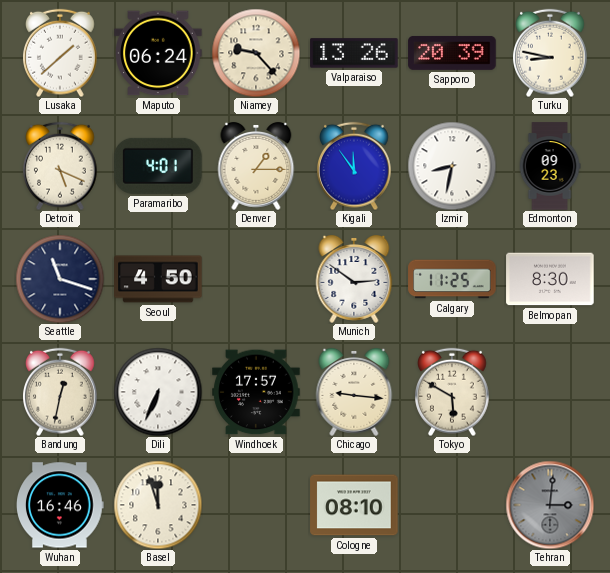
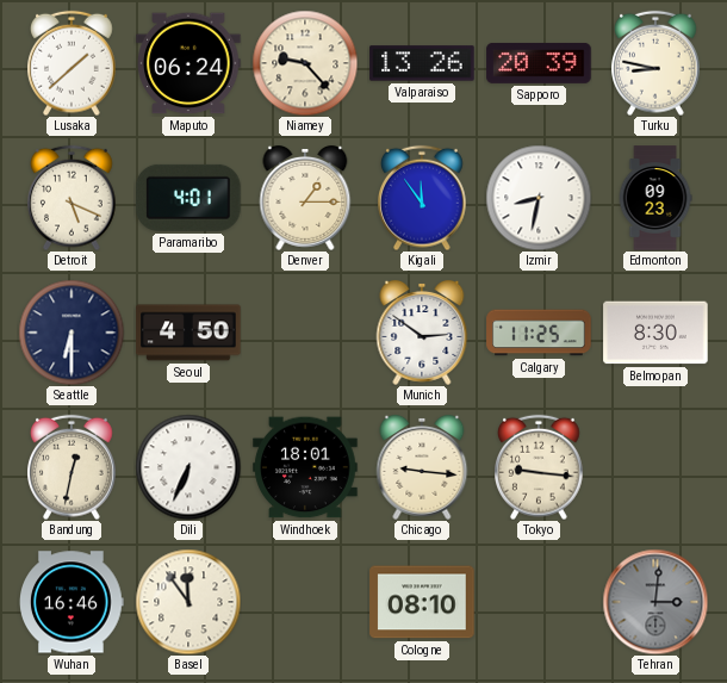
Seattle: 11:18 -> 6:30 (72, 333)
Windhoek: 17:57 -> 18:01 (305, 467)
Tokyo: 5:50 -> 9:16 (540, 467)
Basel: 11:57 -> 11:54 (188, 602)
